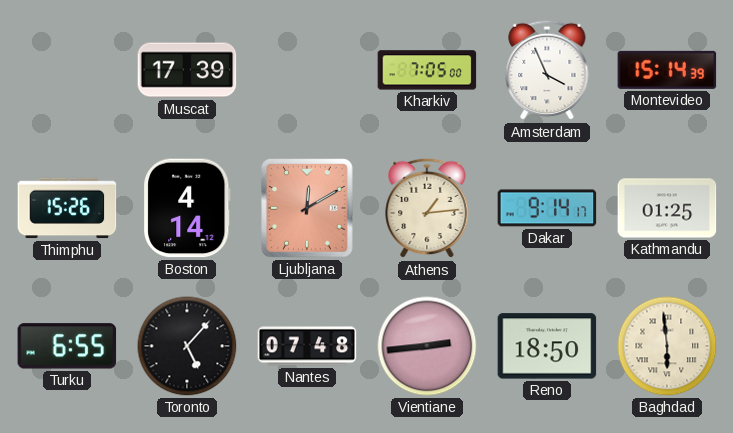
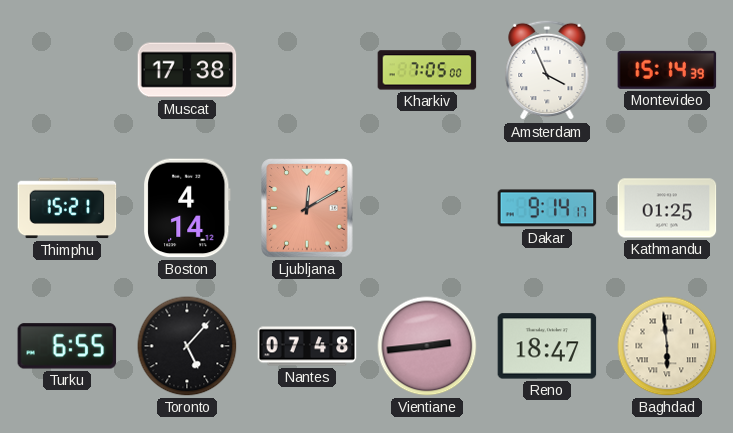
Muscat: 17:39 -> 17:38 (187, 70)
Thimphu: 15:26 -> 15:21 (67, 208)
Athens: 1:14 -> none (427, 208)
Reno: 18:50 -> 18:47 (547, 346)
